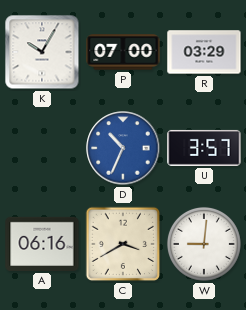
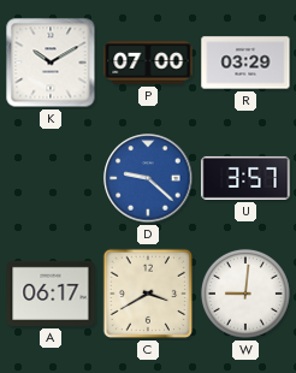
K: 10:05 -> 10:10 (51, 63)
D: 10:34 -> 9:22 (148, 178)
A: 06:16 -> 06:17 (51, 294)
